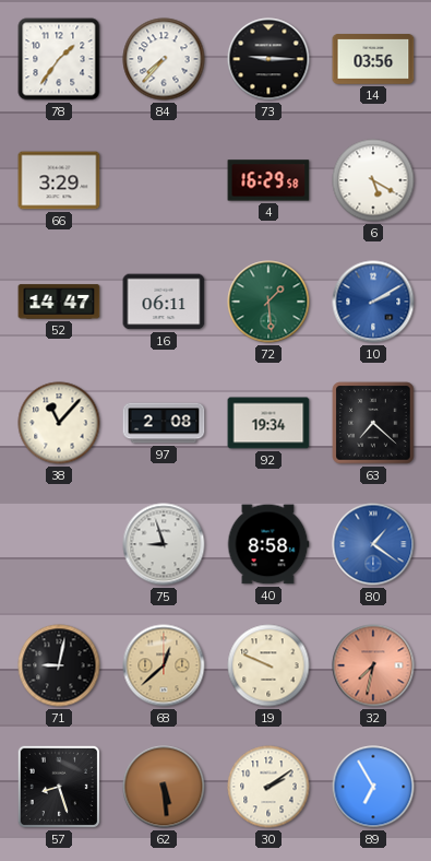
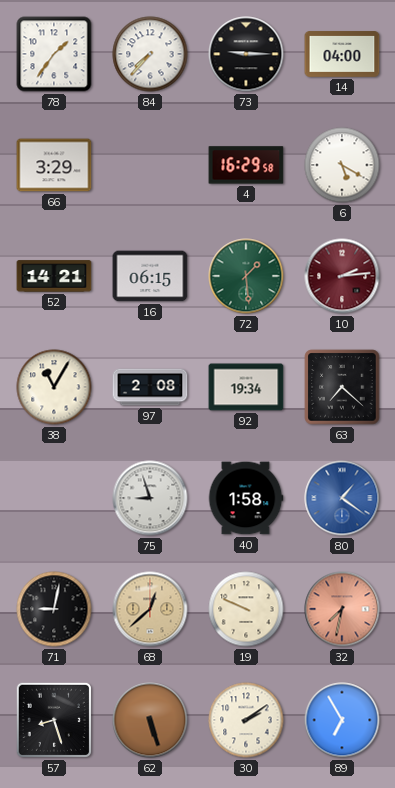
14: 03:56 -> 04:00 (342, 54)
52: 14:47 -> 14:21 (54, 276)
16: 06:11 -> 06:15 (150, 276)
10: 2:10 -> 2:14 (342, 276)
10 dial: blue -> burgundy (342, 276)
38: 11:07 -> 11:05 (54, 387)
40: 8:58 -> 1:58 (246, 498)
62: 5:29 -> 5:27 (150, 720)
